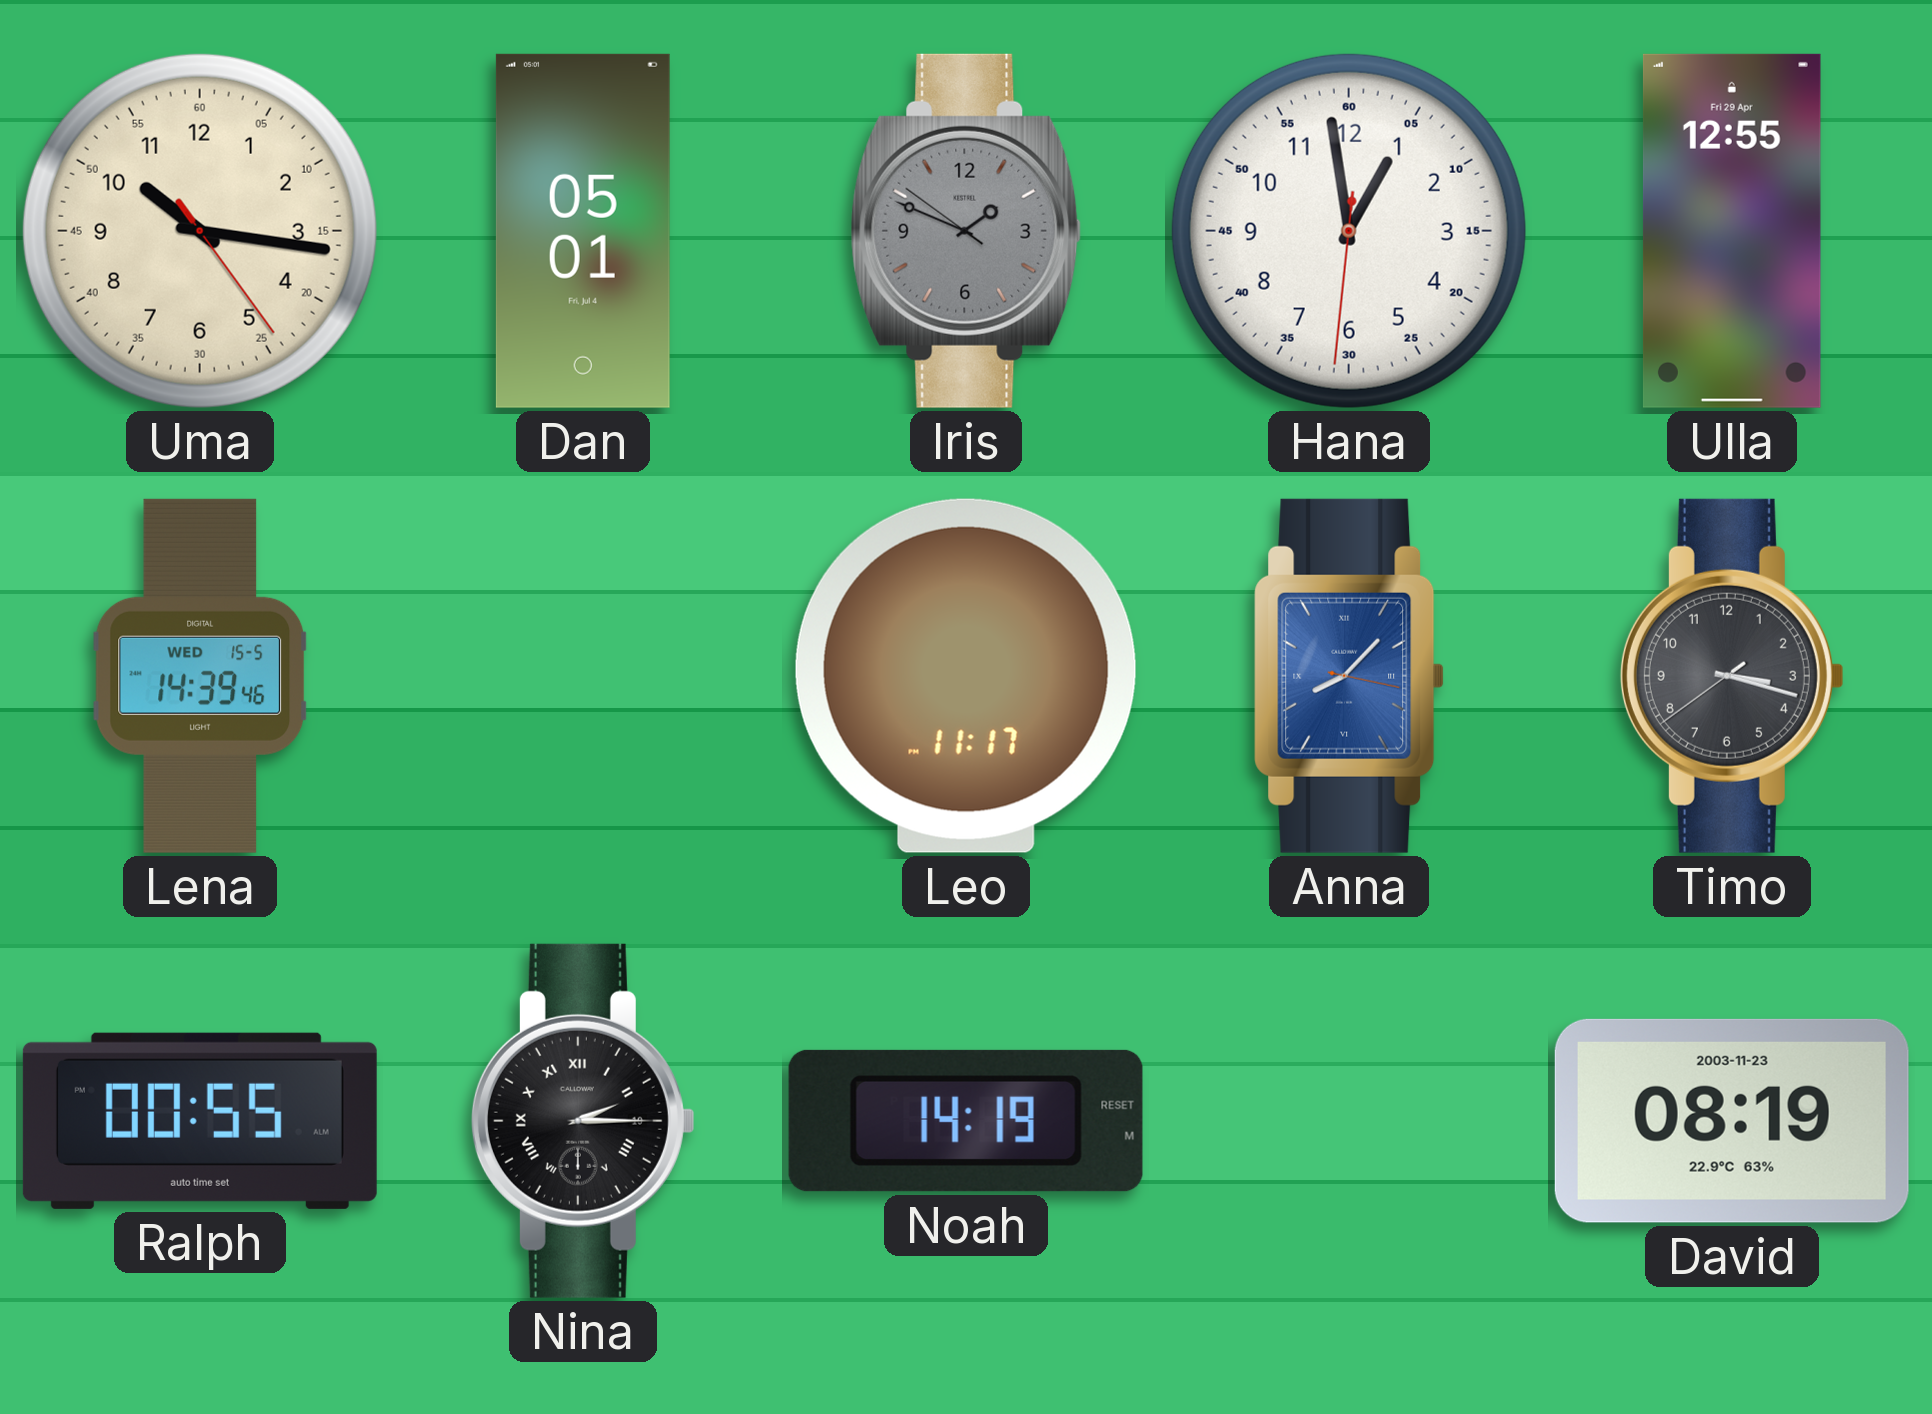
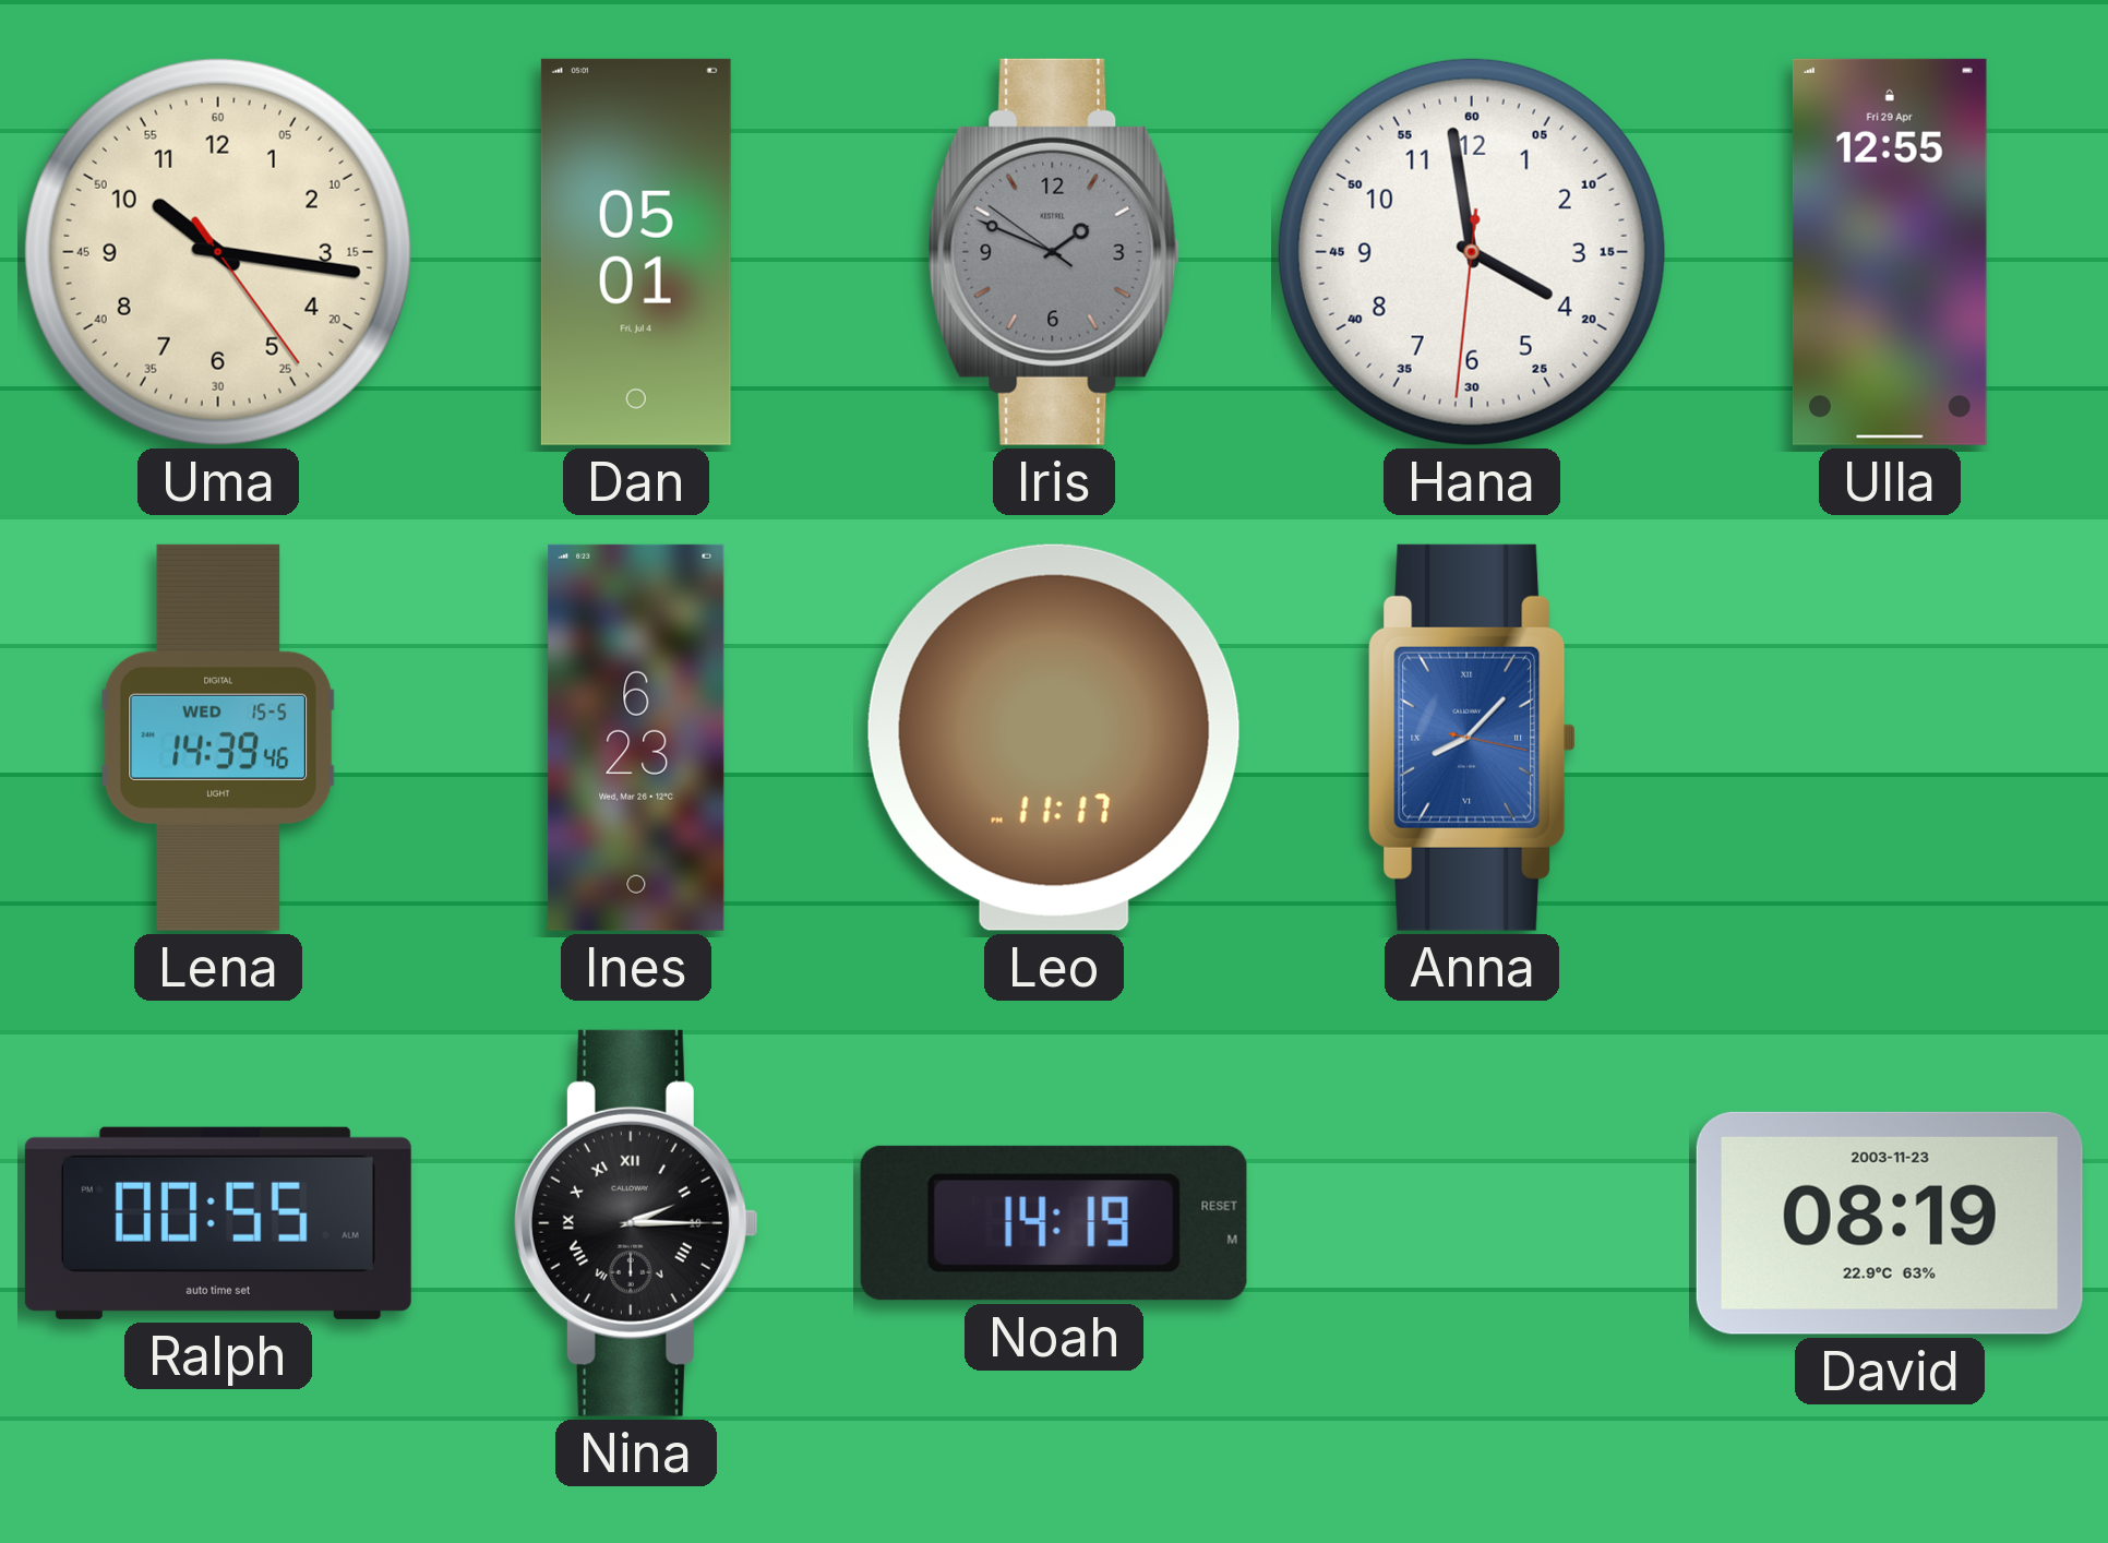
Hana: 12:58 -> 3:58 (1472, 252)
Ines: none -> 6:23 (636, 738)
Timo: 3:17 -> none (1732, 676)
